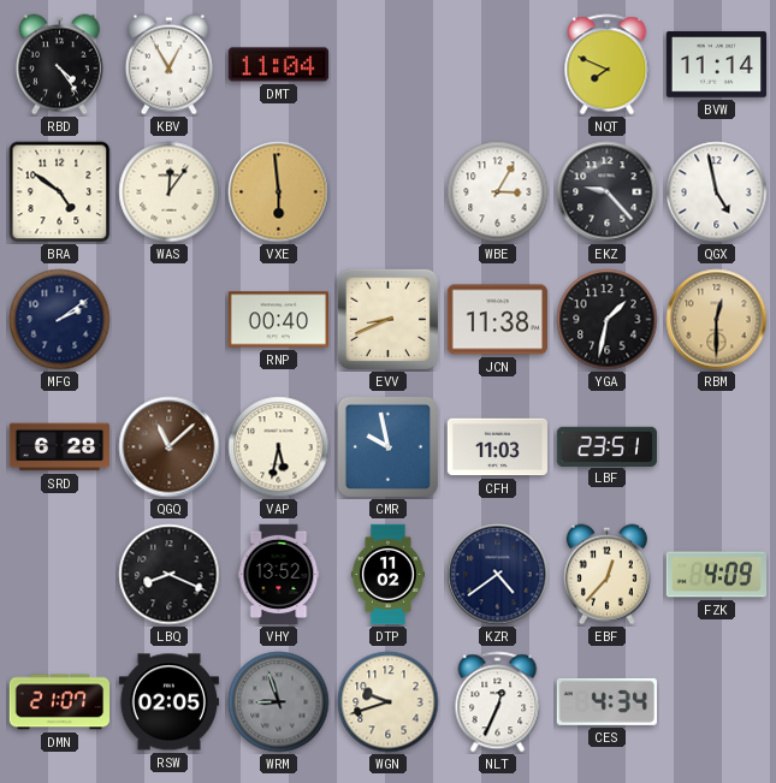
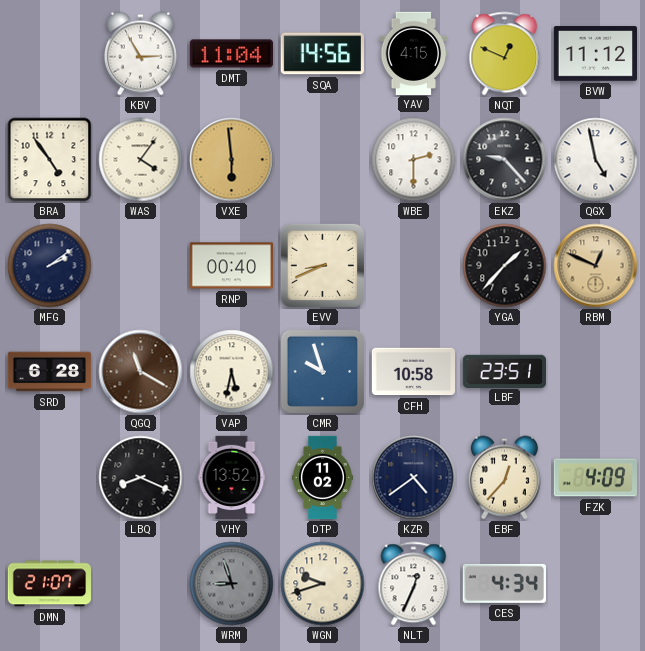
RBD: 4:24 -> none (59, 65)
KBV: 12:55 -> 2:55 (140, 54)
SQA: none -> 14:56 (322, 54)
YAV: none -> 4:15 (414, 53)
NQT: 7:49 -> 12:49 (505, 54)
BVW: 11:14 -> 11:12 (595, 54)
BRA: 4:51 -> 4:54 (50, 160)
WAS: 12:06 -> 4:06 (141, 160)
WBE: 3:05 -> 2:30 (414, 160)
JCN: 11:38 -> none (497, 320)
YGA: 1:32 -> 1:37 (505, 266)
RBM: 12:30 -> 12:49 (596, 266)
QGQ: 11:08 -> 11:20 (141, 372)
CMR: 9:58 -> 9:57 (322, 371)
CFH: 11:03 -> 10:58 (413, 372)
RSW: 02:05 -> none (168, 702)
